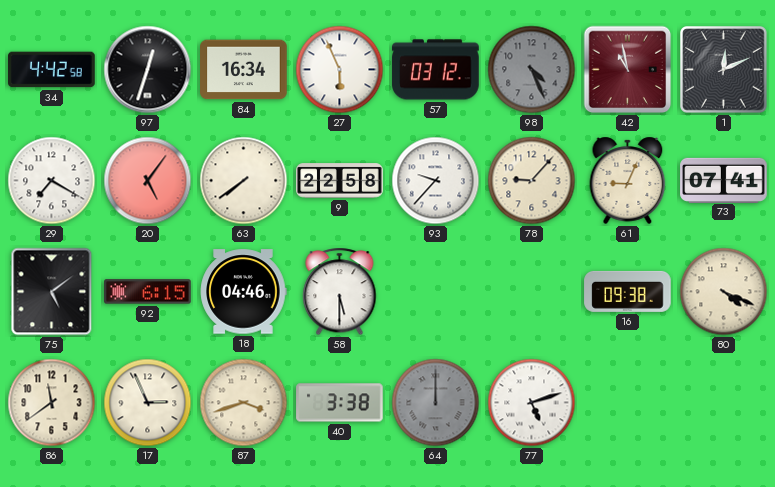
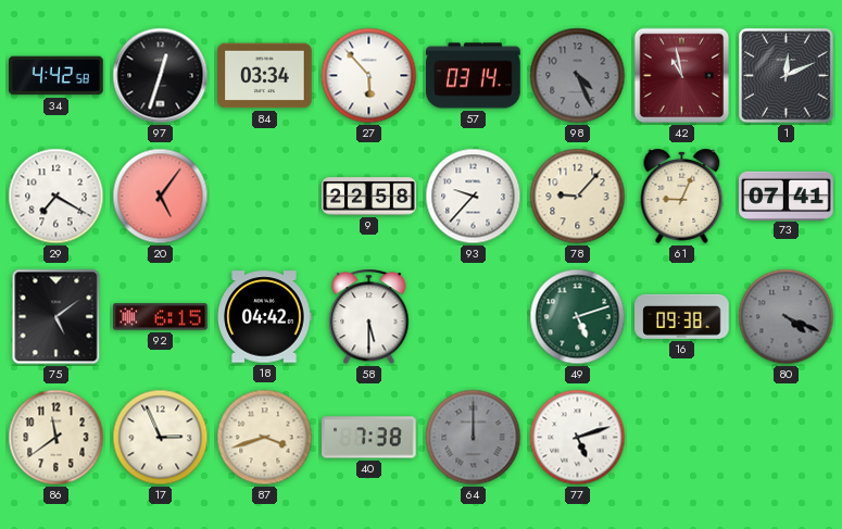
84: 16:34 -> 03:34 (265, 76)
27: 5:56 -> 5:53 (369, 76)
57: 03:12 -> 03:14 (474, 76)
63: 7:39 -> none (244, 181)
18: 04:46 -> 04:42 (264, 317)
49: none -> 5:12 (578, 317)
80 dial: cream -> grey (787, 317)
40: 3:38 -> 7:38 (369, 438)
